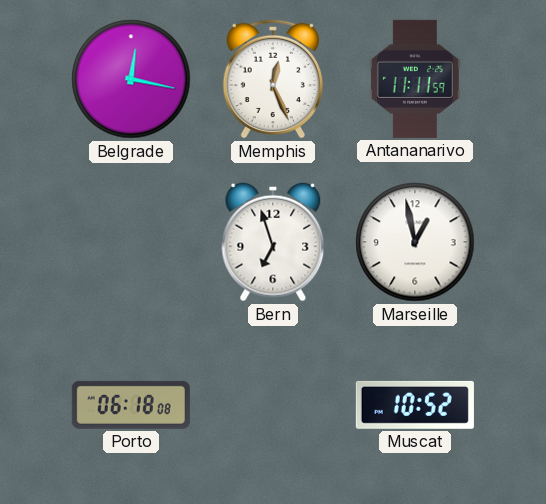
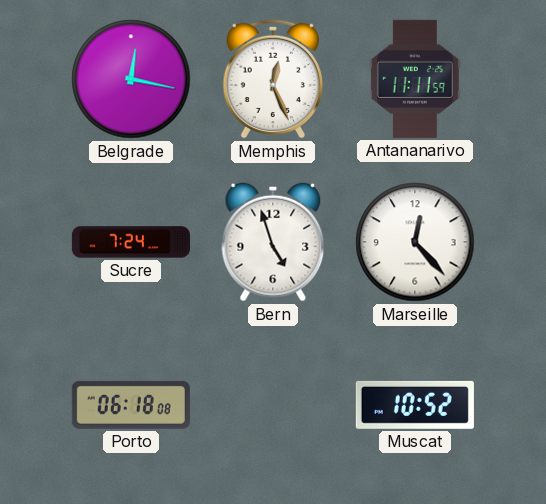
Sucre: none -> 7:24 (131, 242)
Bern: 6:57 -> 4:57 (273, 242)
Marseille: 12:58 -> 12:23 (415, 242)
